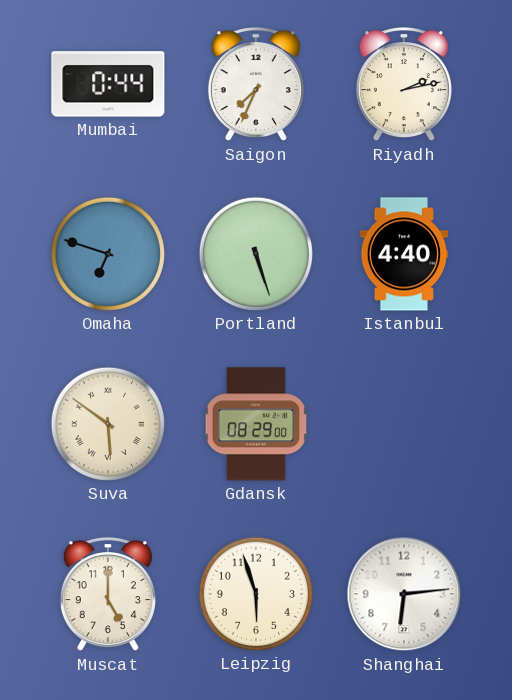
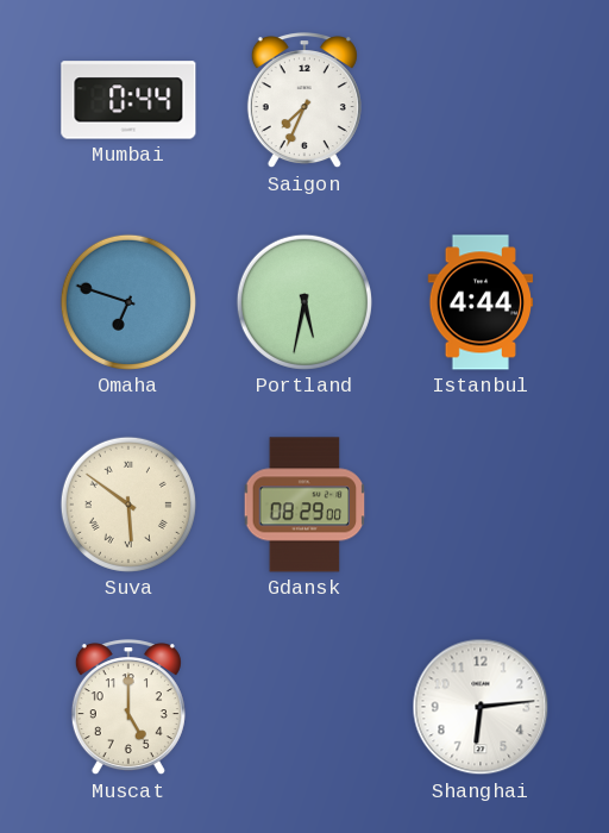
Riyadh: 2:13 -> none (404, 85)
Portland: 5:27 -> 5:32 (304, 302)
Istanbul: 4:40 -> 4:44 (481, 302)
Leipzig: 5:57 -> none (256, 594)
